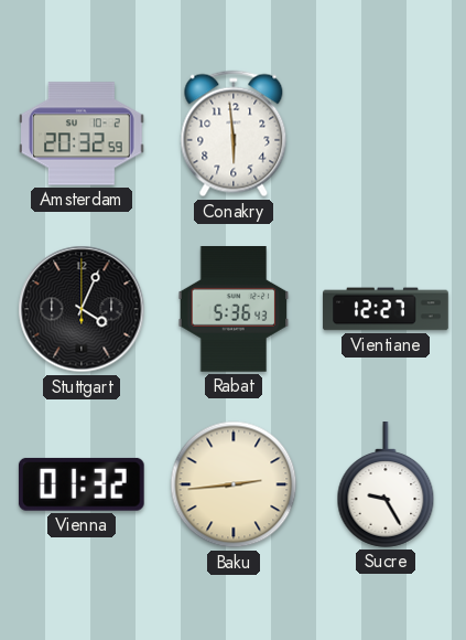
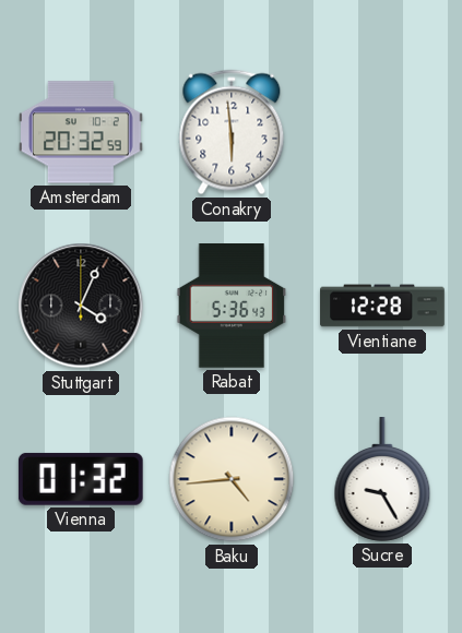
Vientiane: 12:27 -> 12:28 (382, 306)
Baku: 2:44 -> 4:44 (232, 479)
